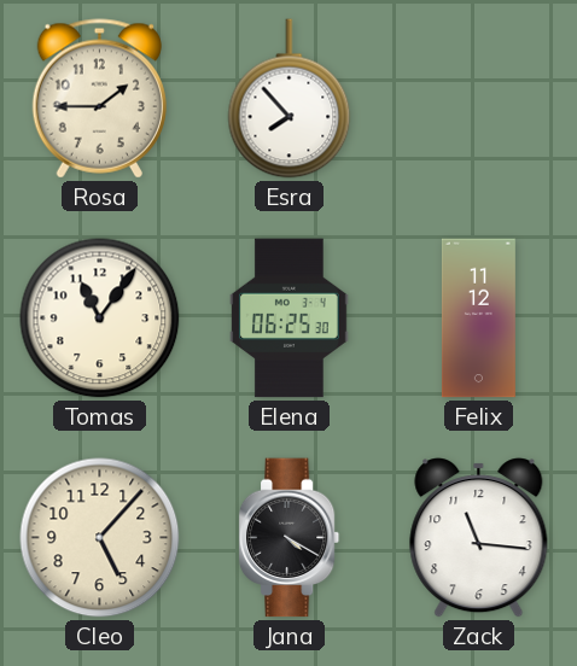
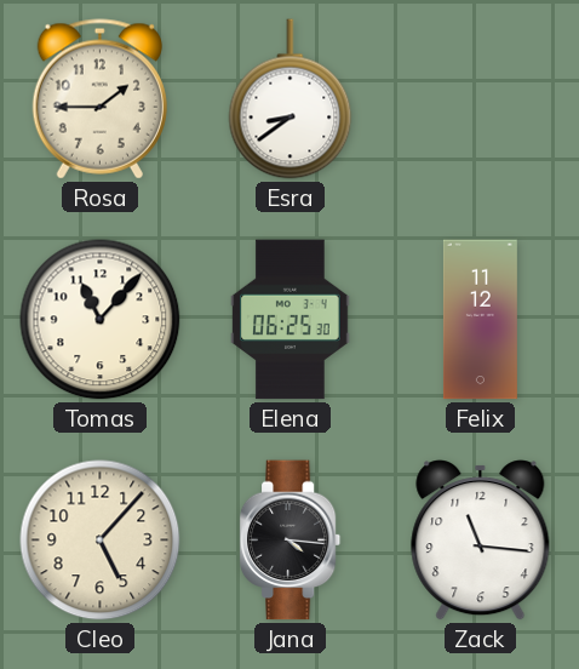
Esra: 7:53 -> 8:39 (291, 99)
Tomas: 11:06 -> 11:07 (101, 320)
Jana: 4:20 -> 4:16 (291, 541)
